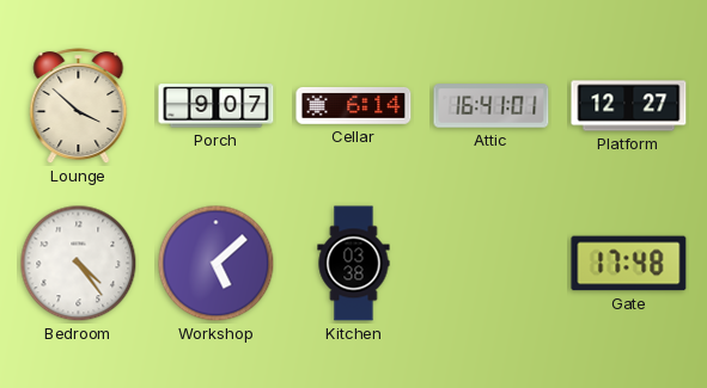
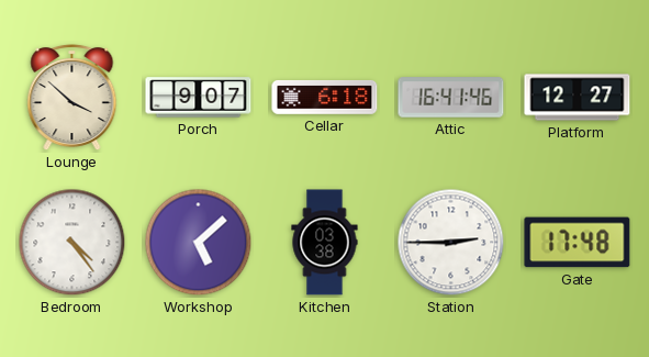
Cellar: 6:14 -> 6:18 (325, 97)
Attic: 16:41:01 -> 16:41:46 (451, 98)
Station: none -> 2:45 (451, 243)
